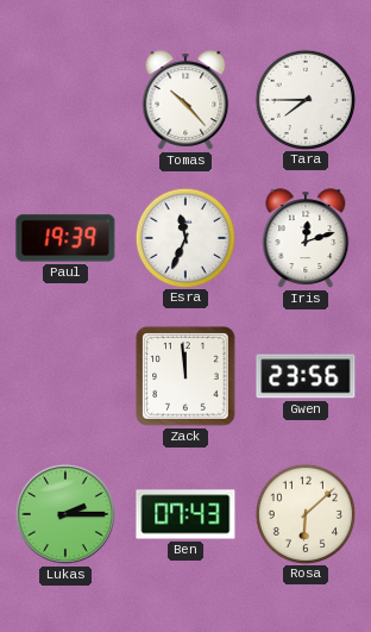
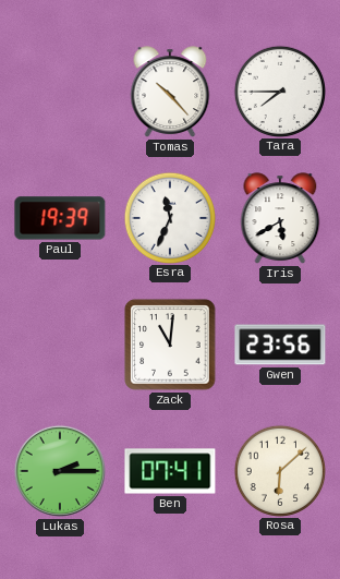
Iris: 12:12 -> 5:40 (280, 218)
Zack: 11:59 -> 11:01 (170, 345)
Ben: 07:43 -> 07:41 (170, 471)
